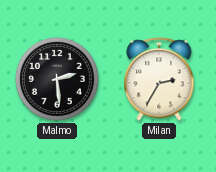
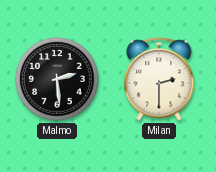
Milan: 2:35 -> 2:30 (159, 79)
